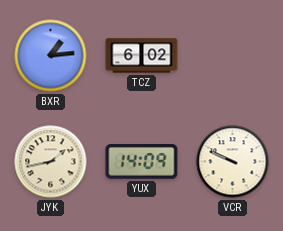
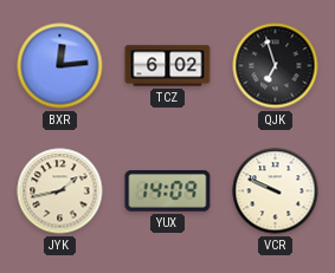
BXR: 1:14 -> 12:14 (60, 66)
QJK: none -> 6:57 (276, 66)
